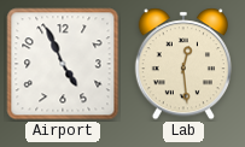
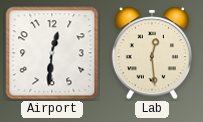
Airport: 4:56 -> 12:31 (52, 53)
